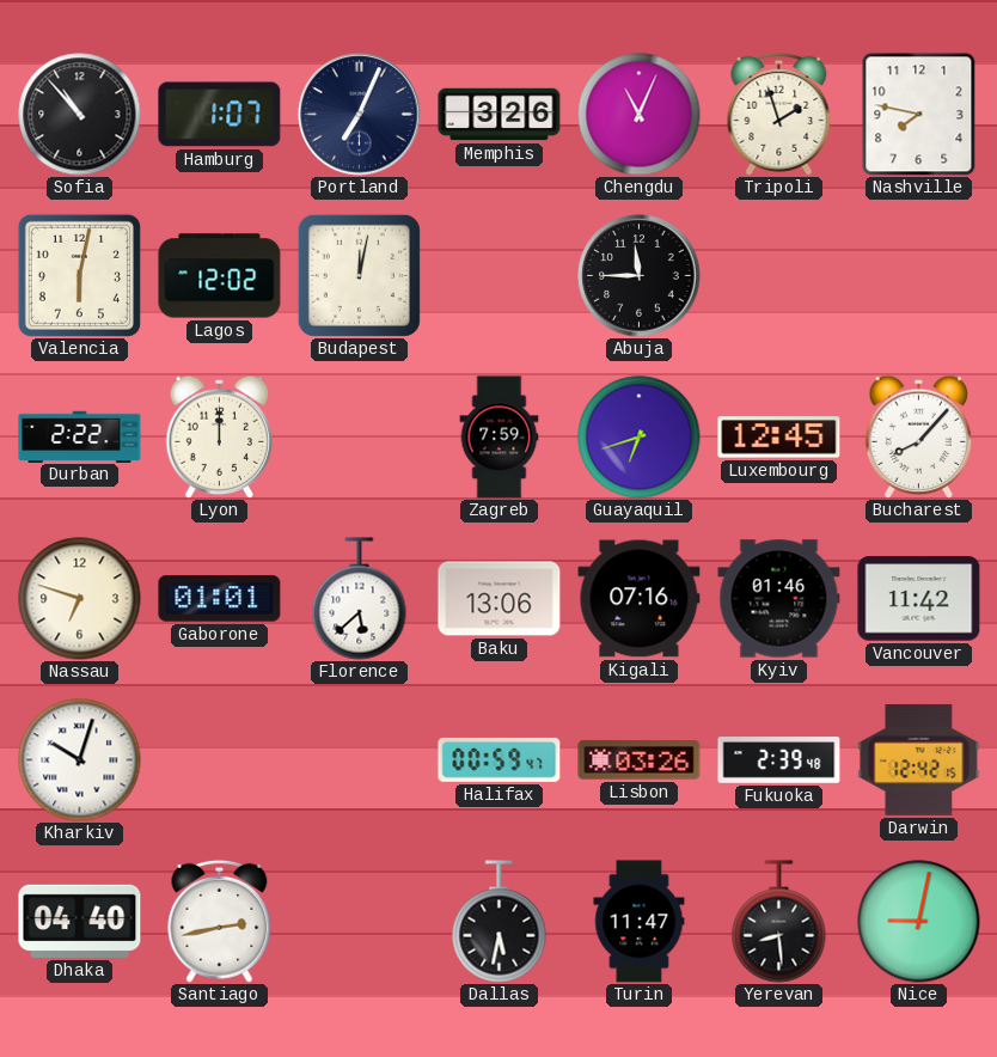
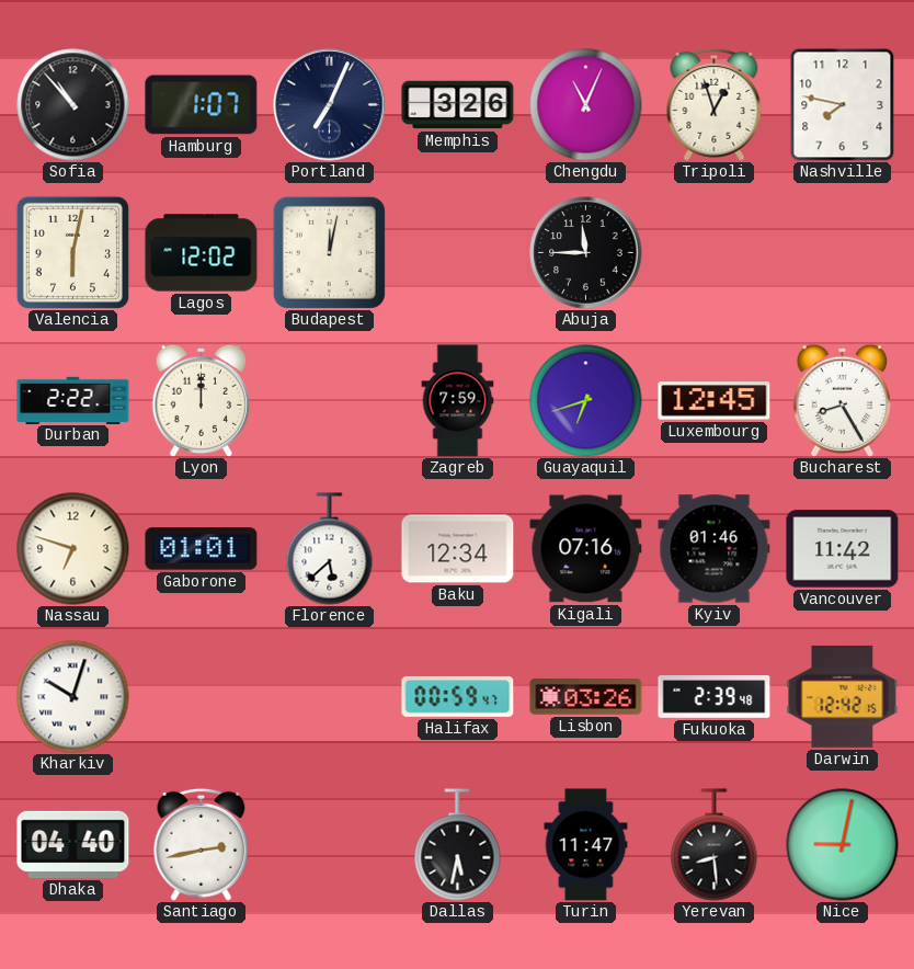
Tripoli: 1:57 -> 12:57 (715, 104)
Bucharest: 8:07 -> 8:25 (843, 400)
Baku: 13:06 -> 12:34 (458, 549)
